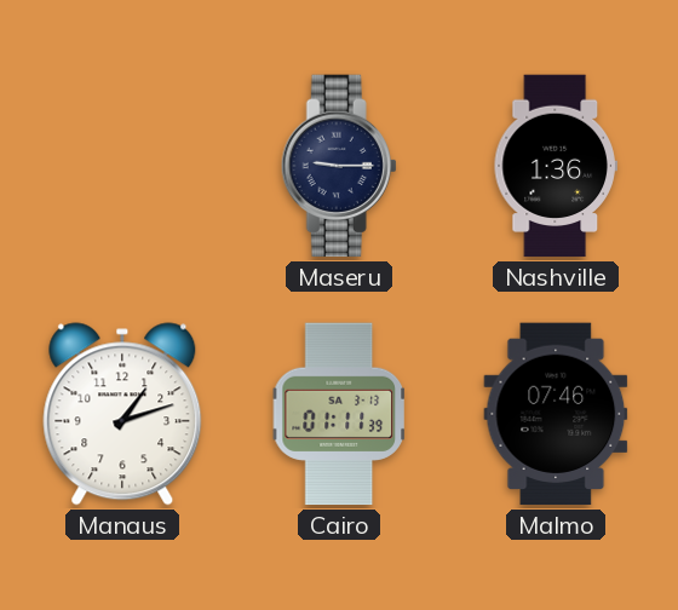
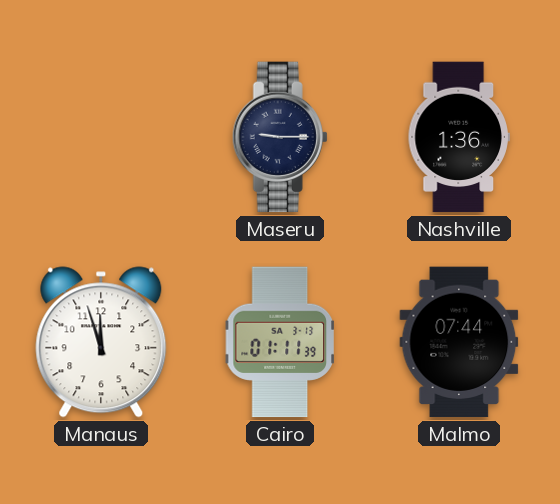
Manaus: 1:12 -> 11:57 (101, 342)
Malmo: 07:46 -> 07:44 (459, 342)
